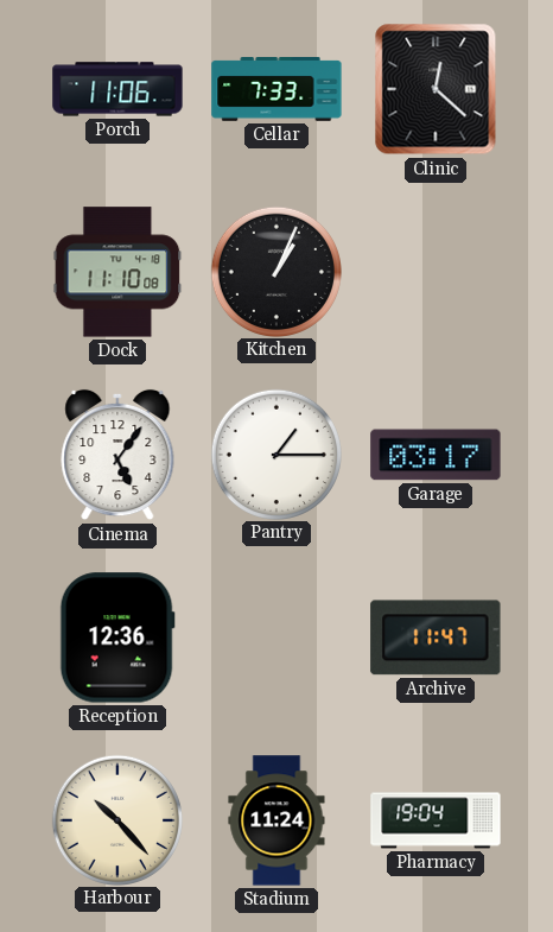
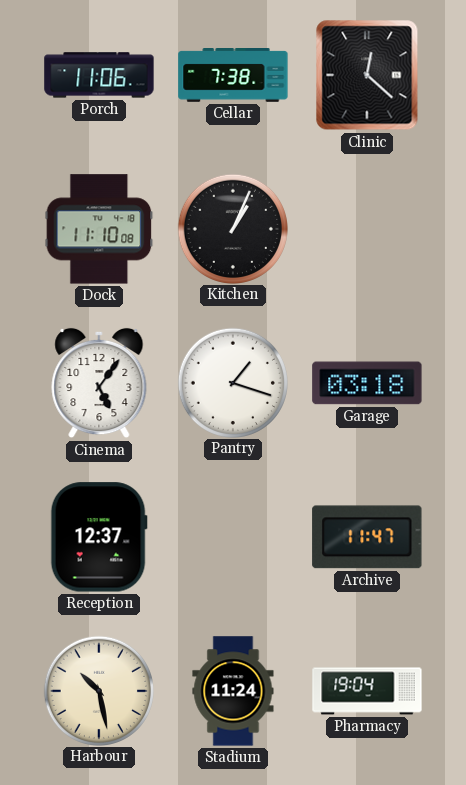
Cellar: 7:33 -> 7:38 (233, 76)
Pantry: 1:15 -> 1:18 (232, 382)
Garage: 03:17 -> 03:18 (367, 383)
Reception: 12:36 -> 12:37 (99, 537)
Harbour: 10:23 -> 10:28 (98, 690)
